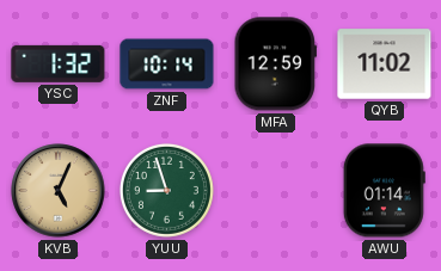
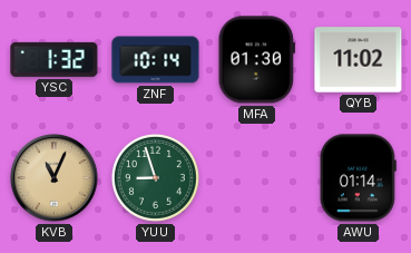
MFA: 12:59 -> 01:30 (256, 60)
KVB: 5:04 -> 11:04 (55, 178)
